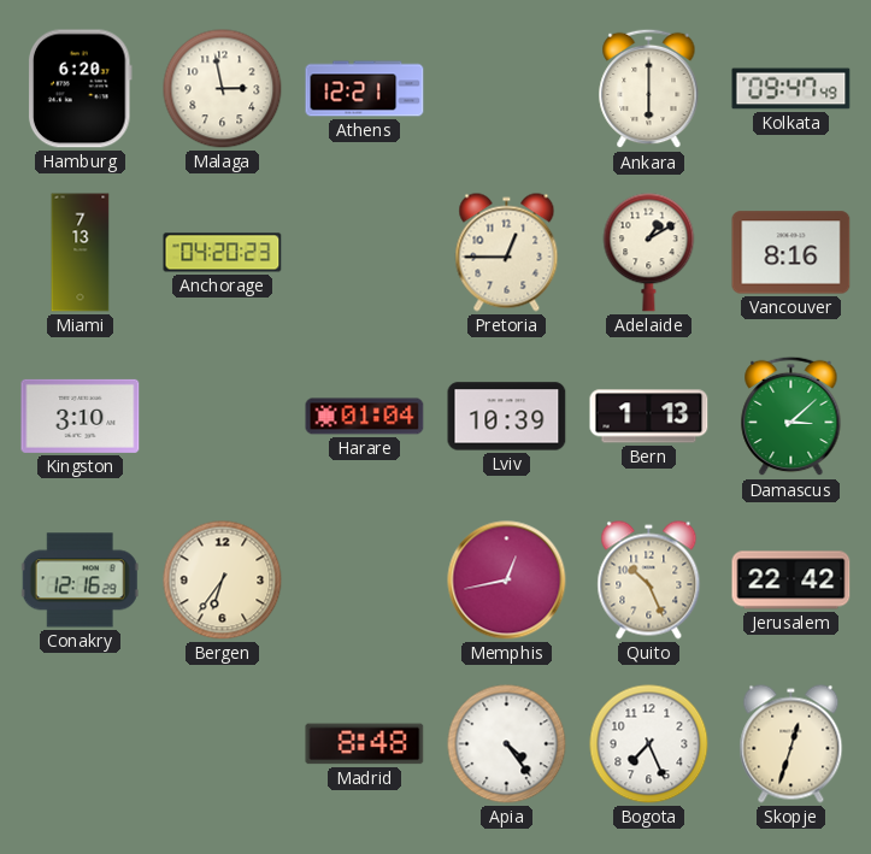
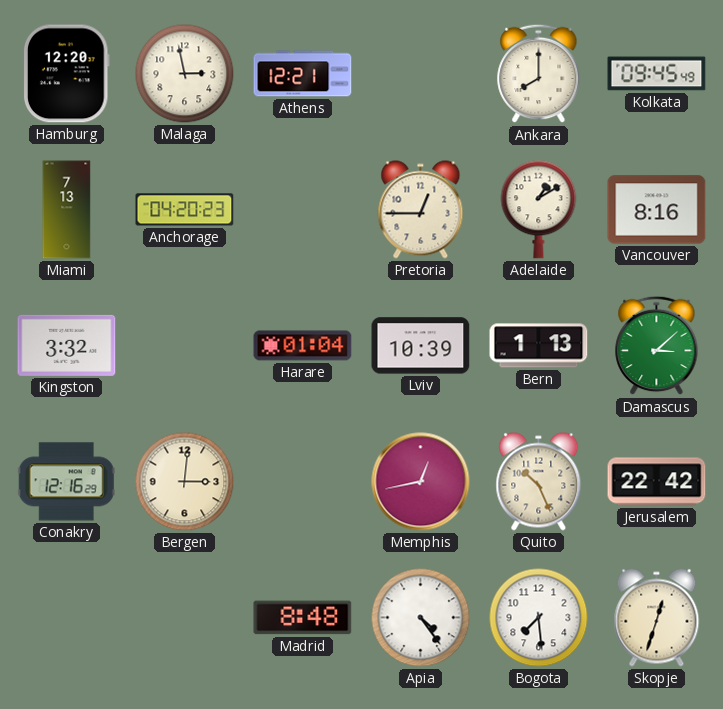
Hamburg: 6:20 -> 12:20 (66, 74)
Ankara: 6:00 -> 8:00 (539, 74)
Kolkata: 09:47 -> 09:45 (657, 74)
Kingston: 3:10 -> 3:32 (67, 345)
Bergen: 6:36 -> 3:01 (185, 482)
Bogota: 7:26 -> 7:29 (539, 618)
